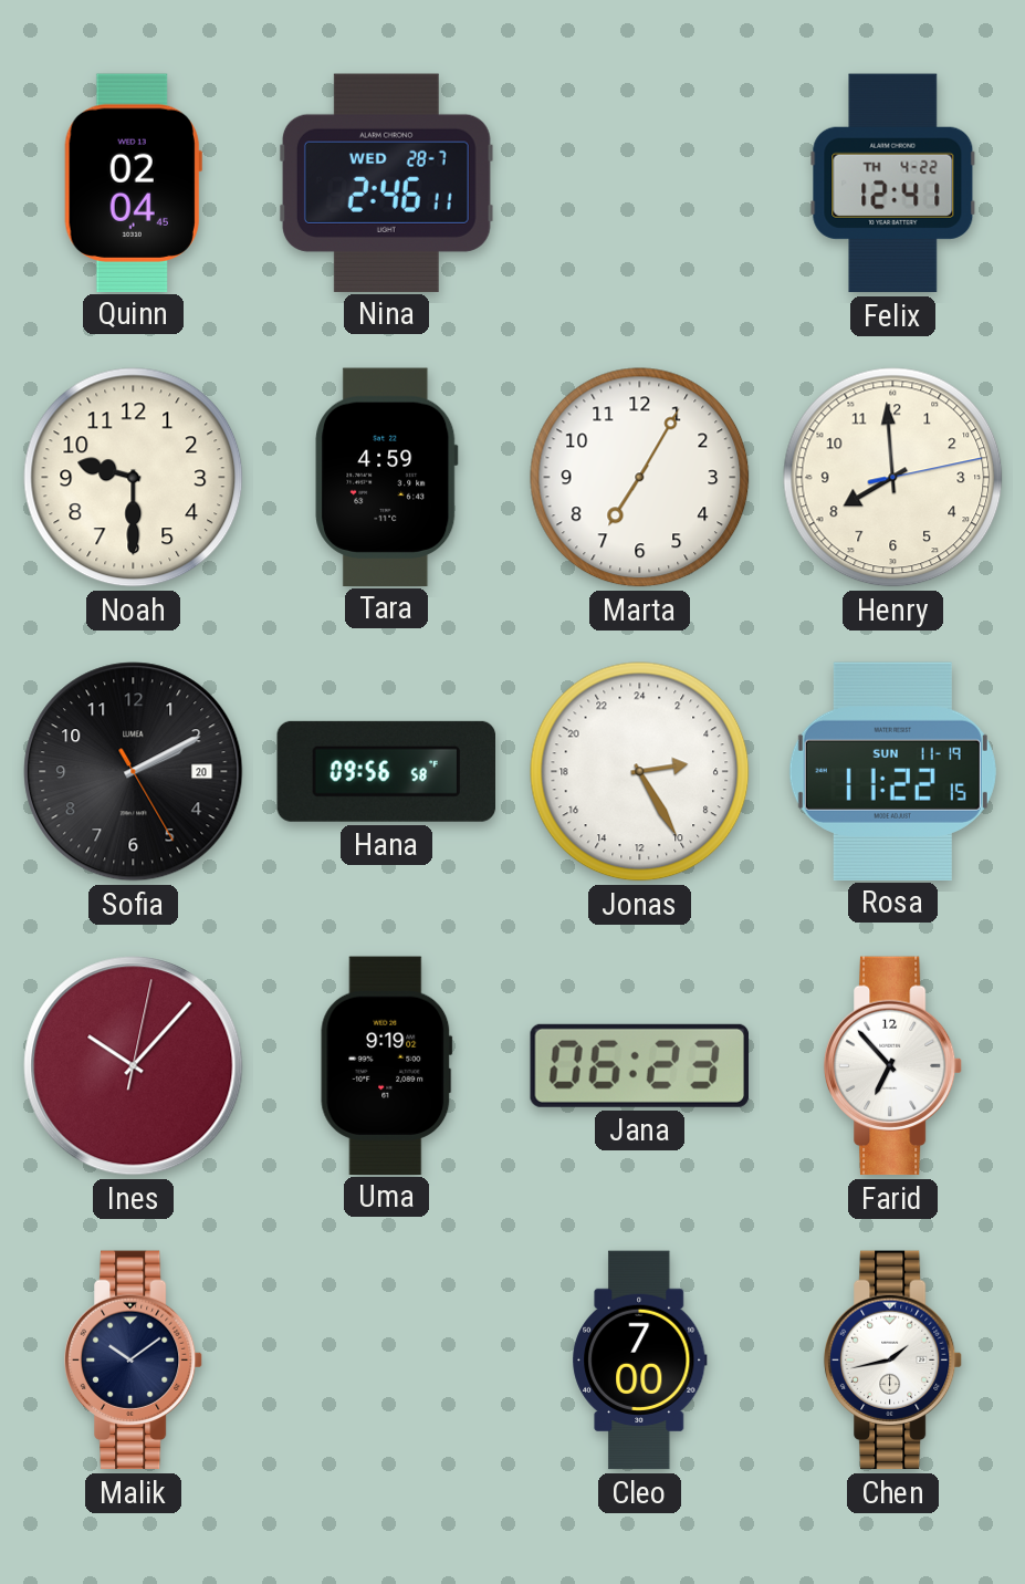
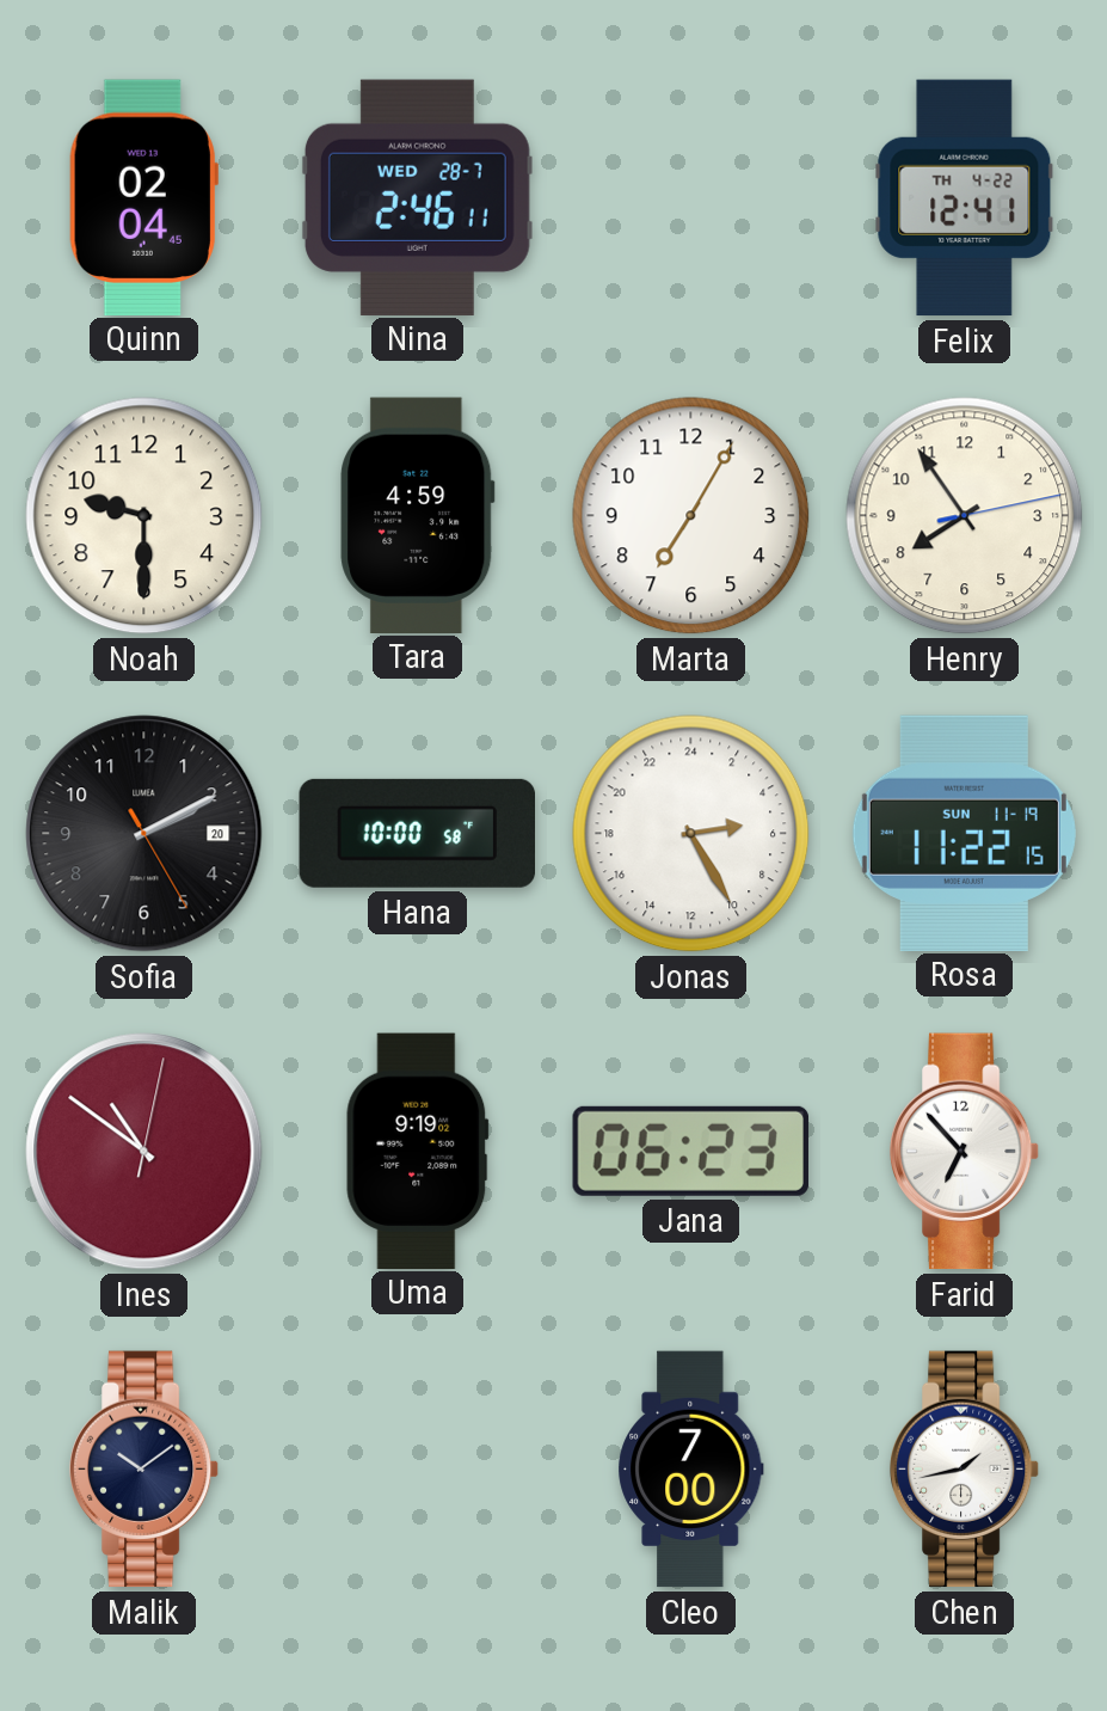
Henry: 7:59 -> 7:54 (965, 516)
Hana: 09:56 -> 10:00 (417, 833)
Ines: 10:07 -> 10:51 (144, 1152)
